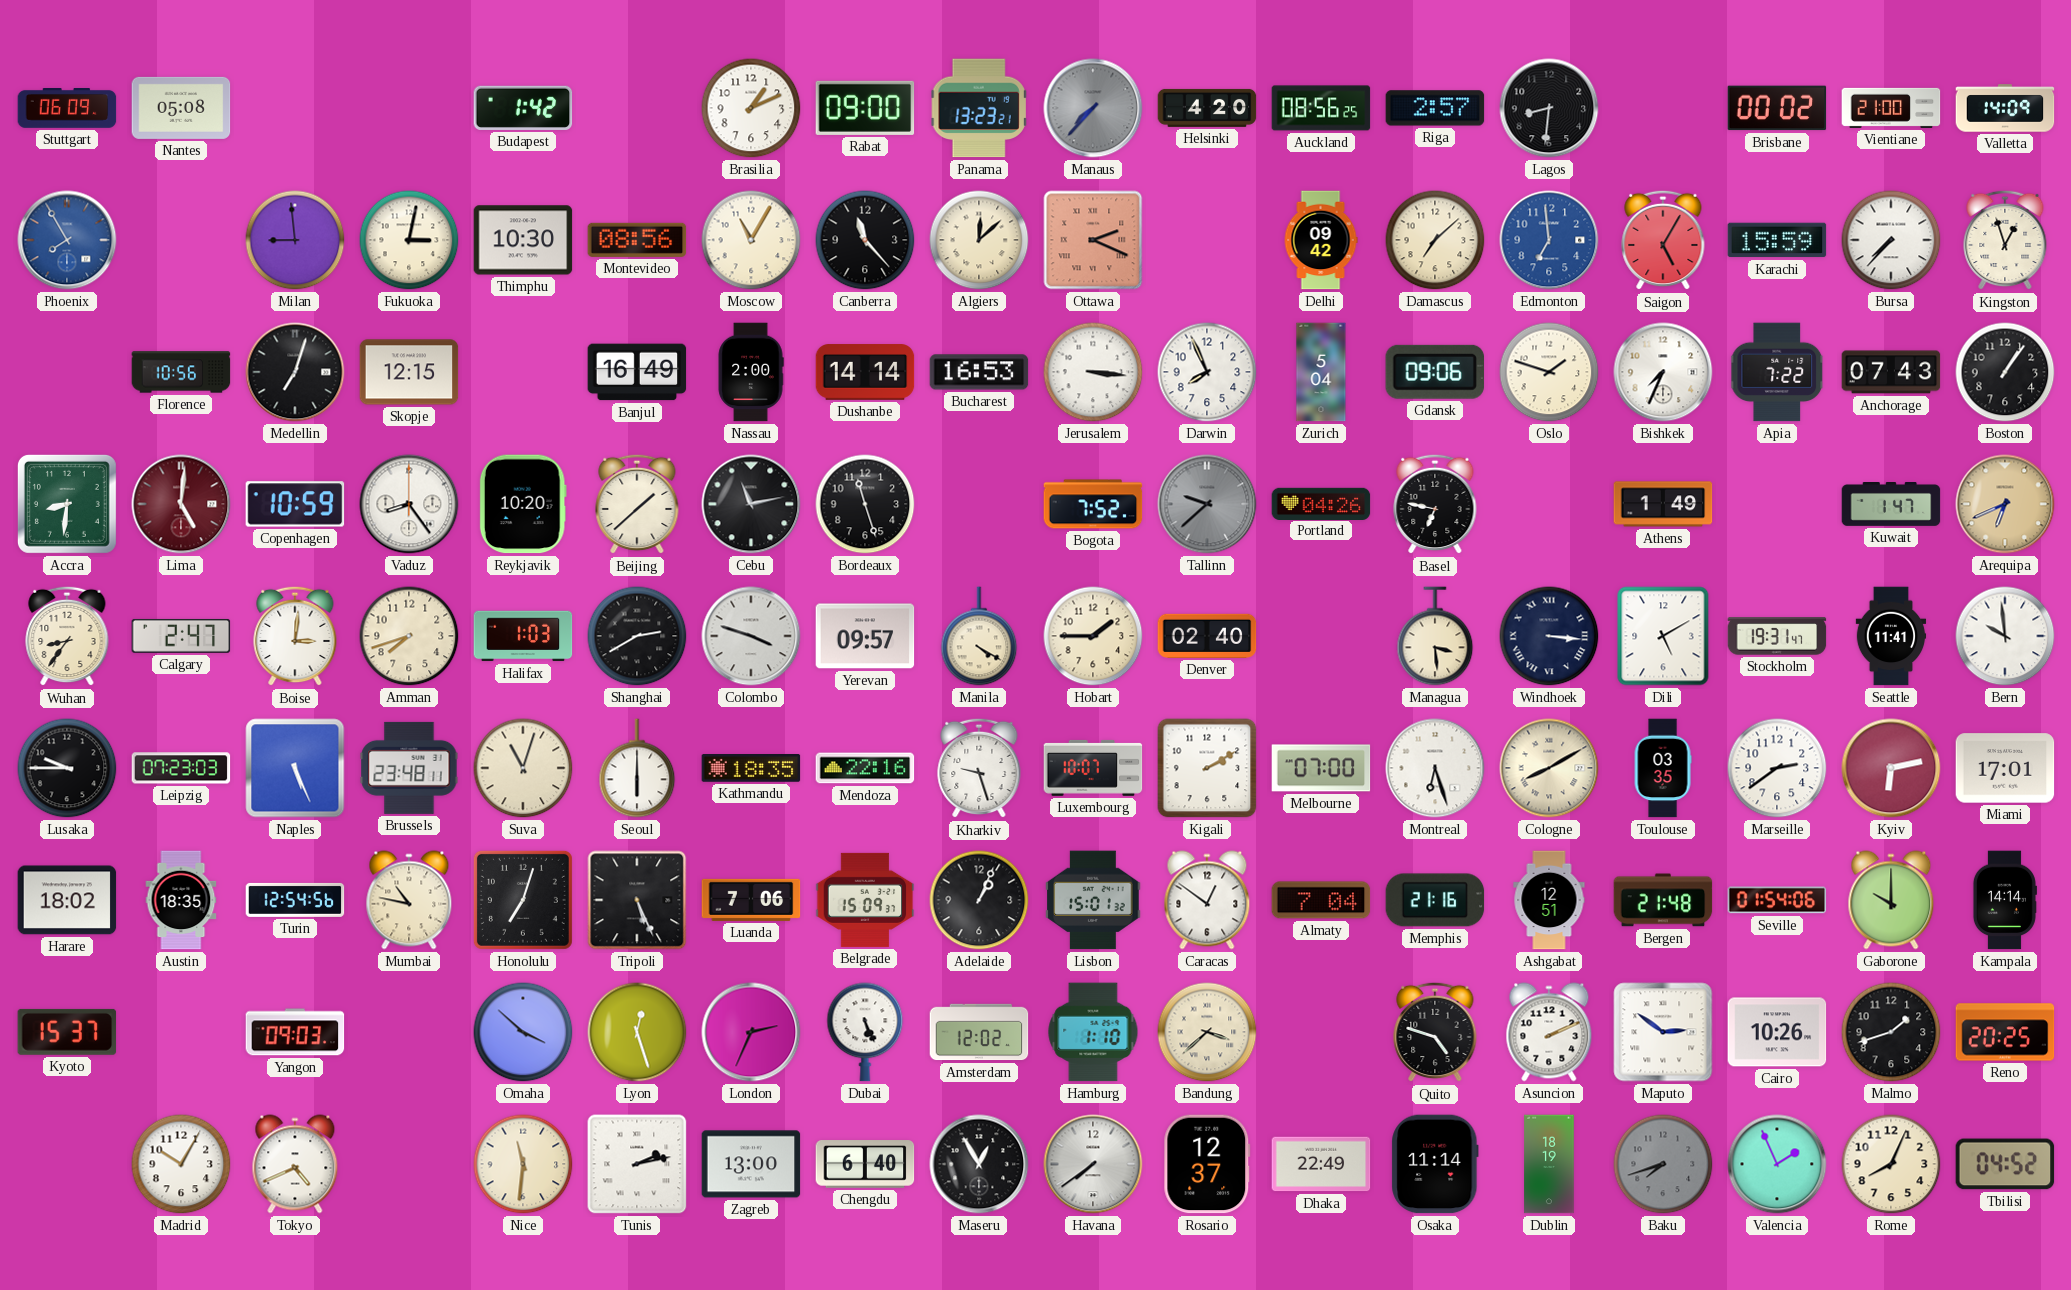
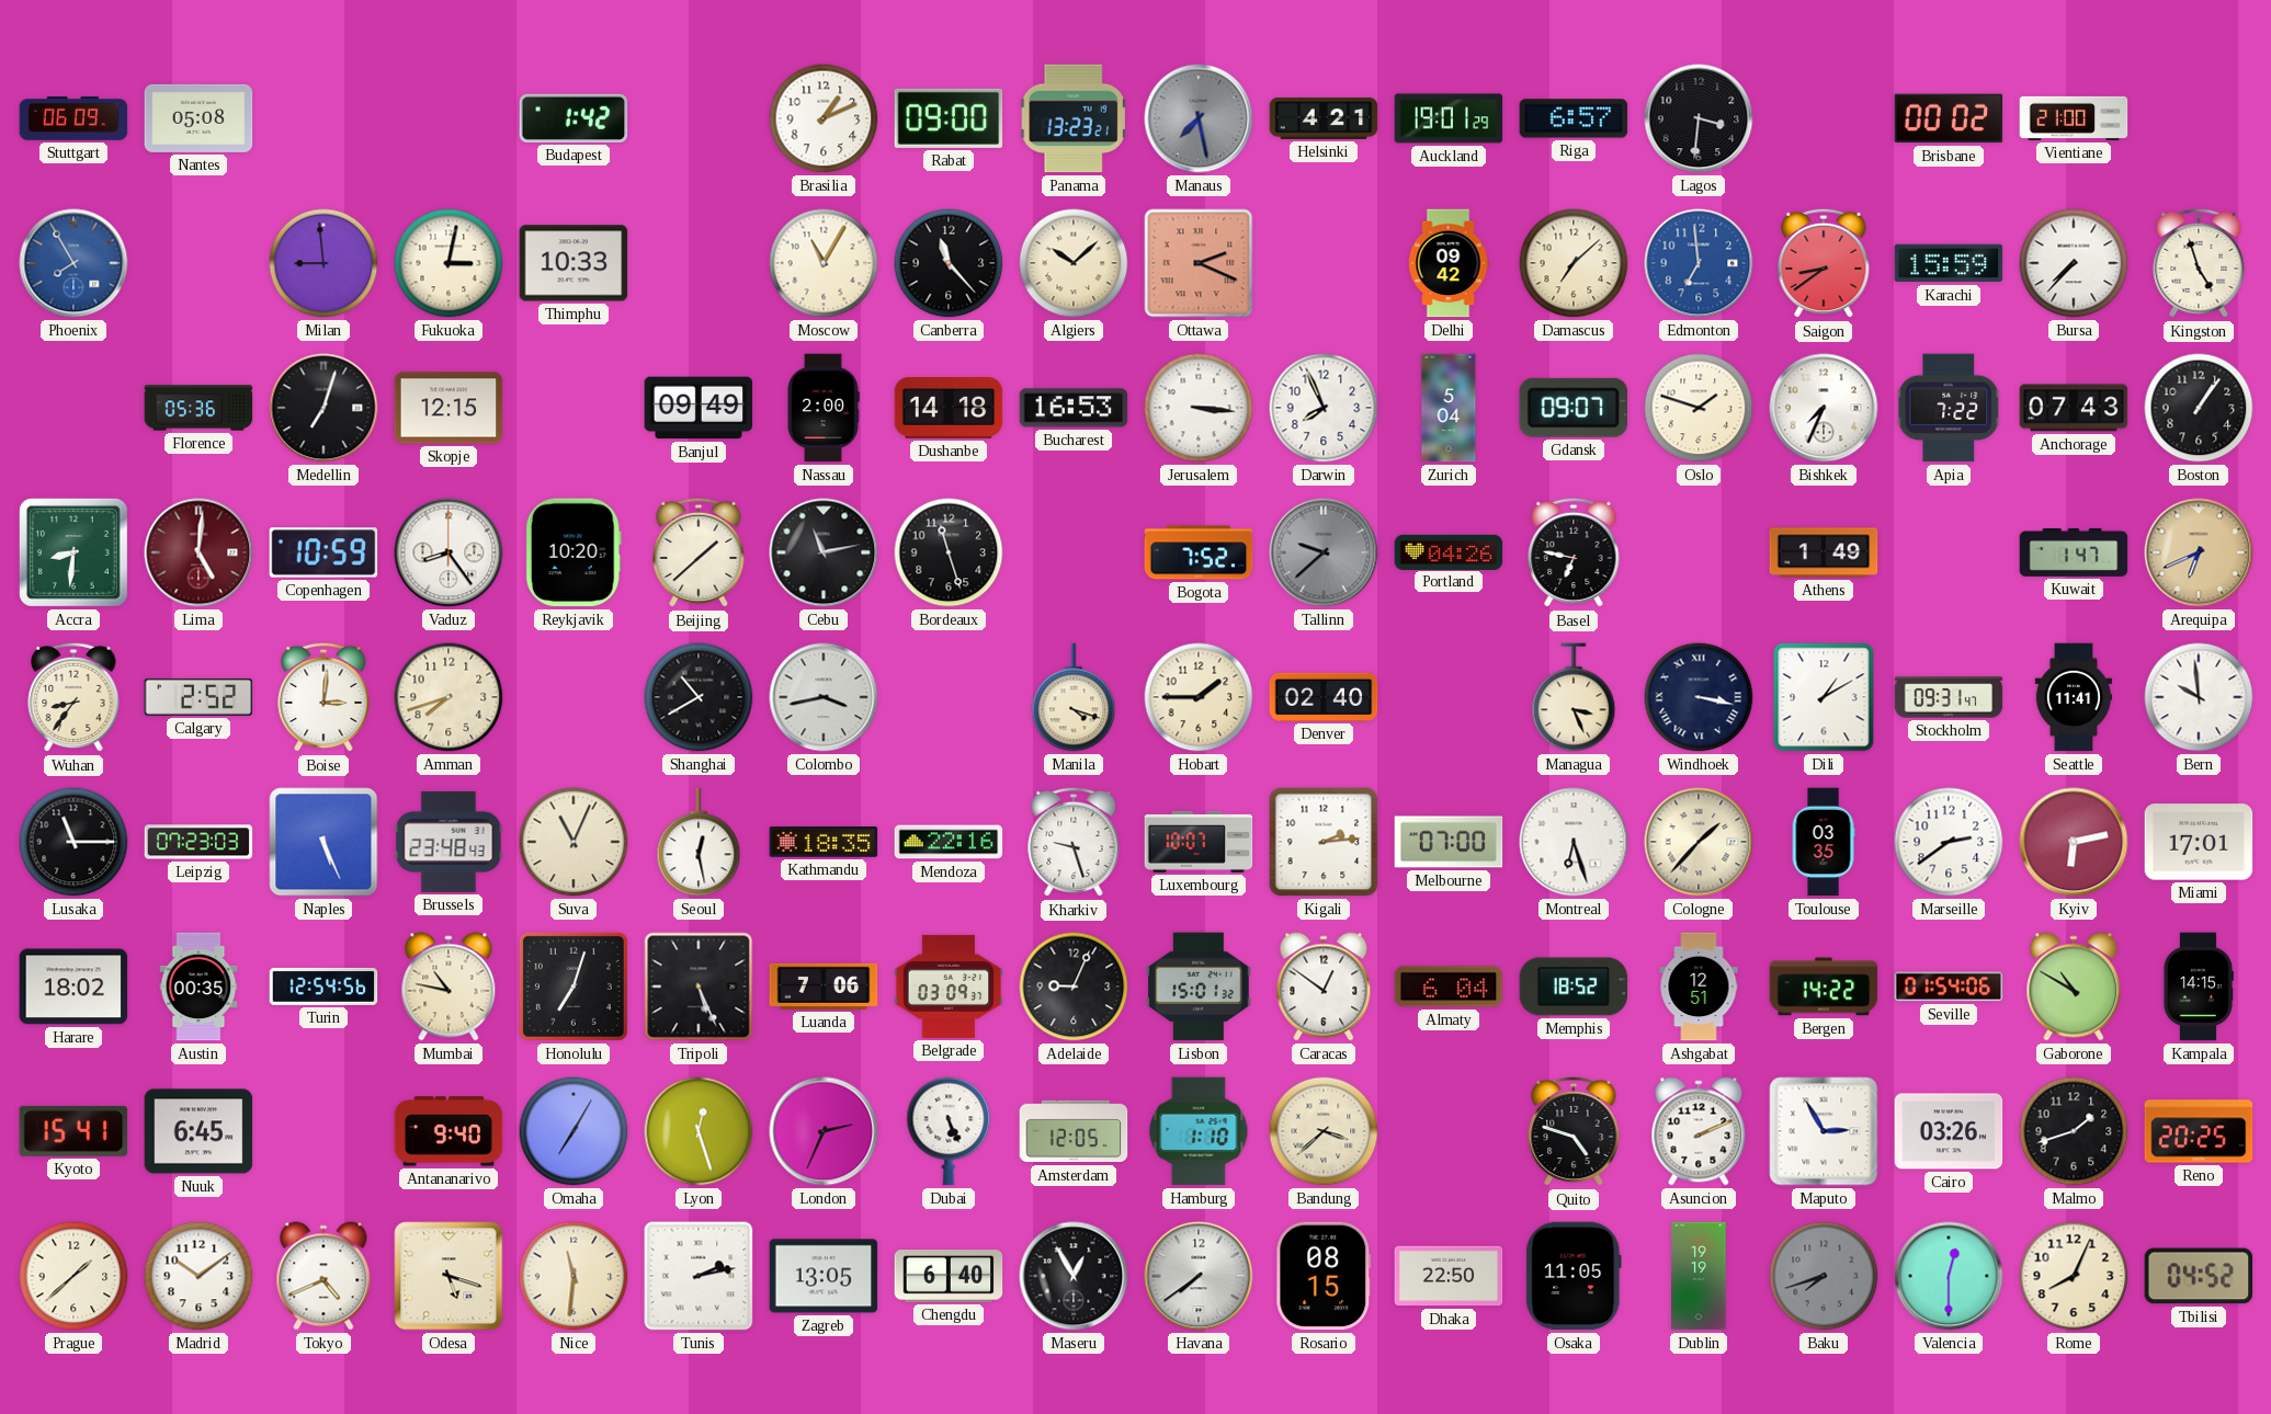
Manaus: 7:37 -> 7:28 (1199, 118)
Helsinki: 4:20 -> 4:21 (1324, 118)
Auckland: 08:56 -> 19:01 (1449, 118)
Riga: 2:57 -> 6:57 (1574, 118)
Lagos: 8:31 -> 3:31 (1699, 118)
Valletta: 14:09 -> none (2005, 108)
Thimphu: 10:30 -> 10:33 (574, 263)
Montevideo: 08:56 -> none (637, 240)
Algiers: 12:08 -> 10:08 (1074, 263)
Saigon: 5:05 -> 8:39 (1824, 263)
Kingston: 12:57 -> 4:57 (2199, 263)
Florence: 10:56 -> 05:36 (198, 408)
Banjul: 16:49 -> 09:49 (699, 408)
Dushanbe: 14:14 -> 14:18 (949, 408)
Gdansk: 09:06 -> 09:07 (1574, 408)
Calgary: 2:47 -> 2:52 (198, 697)
Halifax: 1:03 -> none (523, 636)
Shanghai: 2:40 -> 10:40 (699, 697)
Colombo: 3:48 -> 3:43 (824, 697)
Yerevan: 09:57 -> none (865, 636)
Manila: 4:20 -> 4:18 (1074, 697)
Managua: 3:29 -> 3:26 (1574, 697)
Windhoek: 3:16 -> 3:17 (1699, 697)
Dili: 5:10 -> 1:10 (1824, 697)
Stockholm: 19:31 -> 09:31 (1949, 697)
Lusaka: 9:45 -> 11:15 (73, 842)
Brussels: 23:48:11 -> 23:48:43 (448, 842)
Suva: 11:03 -> 11:04 (574, 842)
Seoul: 6:00 -> 12:28 (699, 842)
Kigali: 2:10 -> 2:14 (1324, 842)
Cologne: 8:10 -> 1:37 (1699, 842)
Austin: 18:35 -> 00:35 (198, 987)
Belgrade: 15:09 -> 03:09 (949, 987)
Adelaide: 1:04 -> 9:04 (1074, 987)
Almaty: 7:04 -> 6:04 (1449, 987)
Memphis: 21:16 -> 18:52 (1574, 987)
Bergen: 21:48 -> 14:22 (1824, 987)
Gaborone: 10:00 -> 10:50 (2074, 987)
Kampala: 14:14 -> 14:15 (2198, 987)
Kyoto: 15:37 -> 15:41 (73, 1131)
Nuuk: none -> 6:45 (198, 1131)
Yangon: 09:03 -> none (295, 1032)
Antananarivo: none -> 9:40 (448, 1131)
Omaha: 3:52 -> 7:05 (574, 1131)
Amsterdam: 12:02 -> 12:05 (1074, 1131)
Maputo: 2:51 -> 2:55 (1824, 1131)
Cairo: 10:26 -> 03:26 (1949, 1131)
Prague: none -> 1:38 (73, 1276)
Madrid: 10:05 -> 10:09 (198, 1276)
Odesa: none -> 5:18 (448, 1276)
Zagreb: 13:00 -> 13:05 (824, 1276)
Rosario: 12:37 -> 08:15 (1324, 1276)
Dhaka: 22:49 -> 22:50 (1449, 1276)
Osaka: 11:14 -> 11:05 (1574, 1276)
Dublin: 18:19 -> 19:19 (1699, 1276)
Valencia: 1:56 -> 12:30 (1949, 1276)
